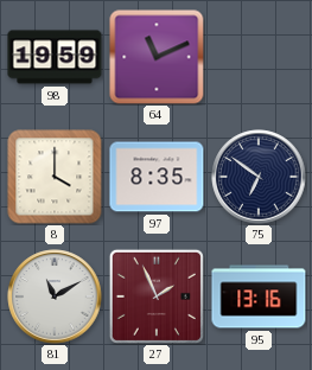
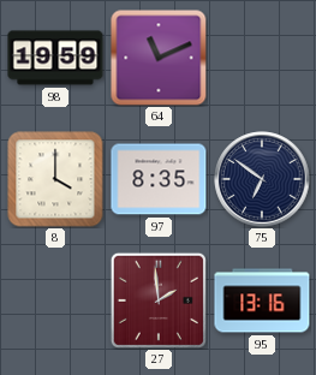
81: 11:10 -> none (55, 296)
27: 1:56 -> 1:59 (159, 300)
